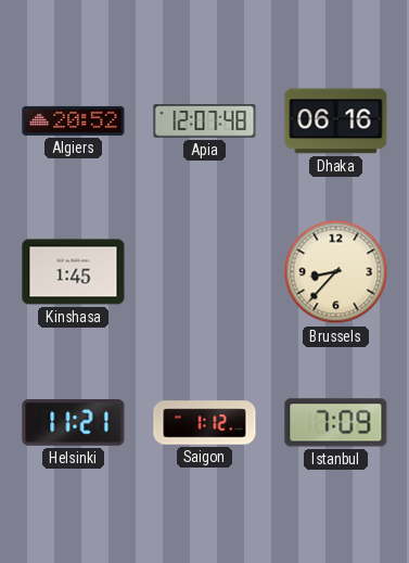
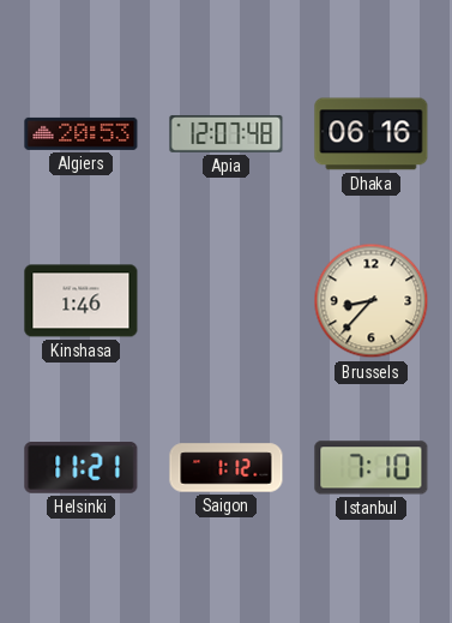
Algiers: 20:52 -> 20:53 (82, 133)
Kinshasa: 1:45 -> 1:46 (82, 301)
Istanbul: 7:09 -> 7:10 (372, 468)
